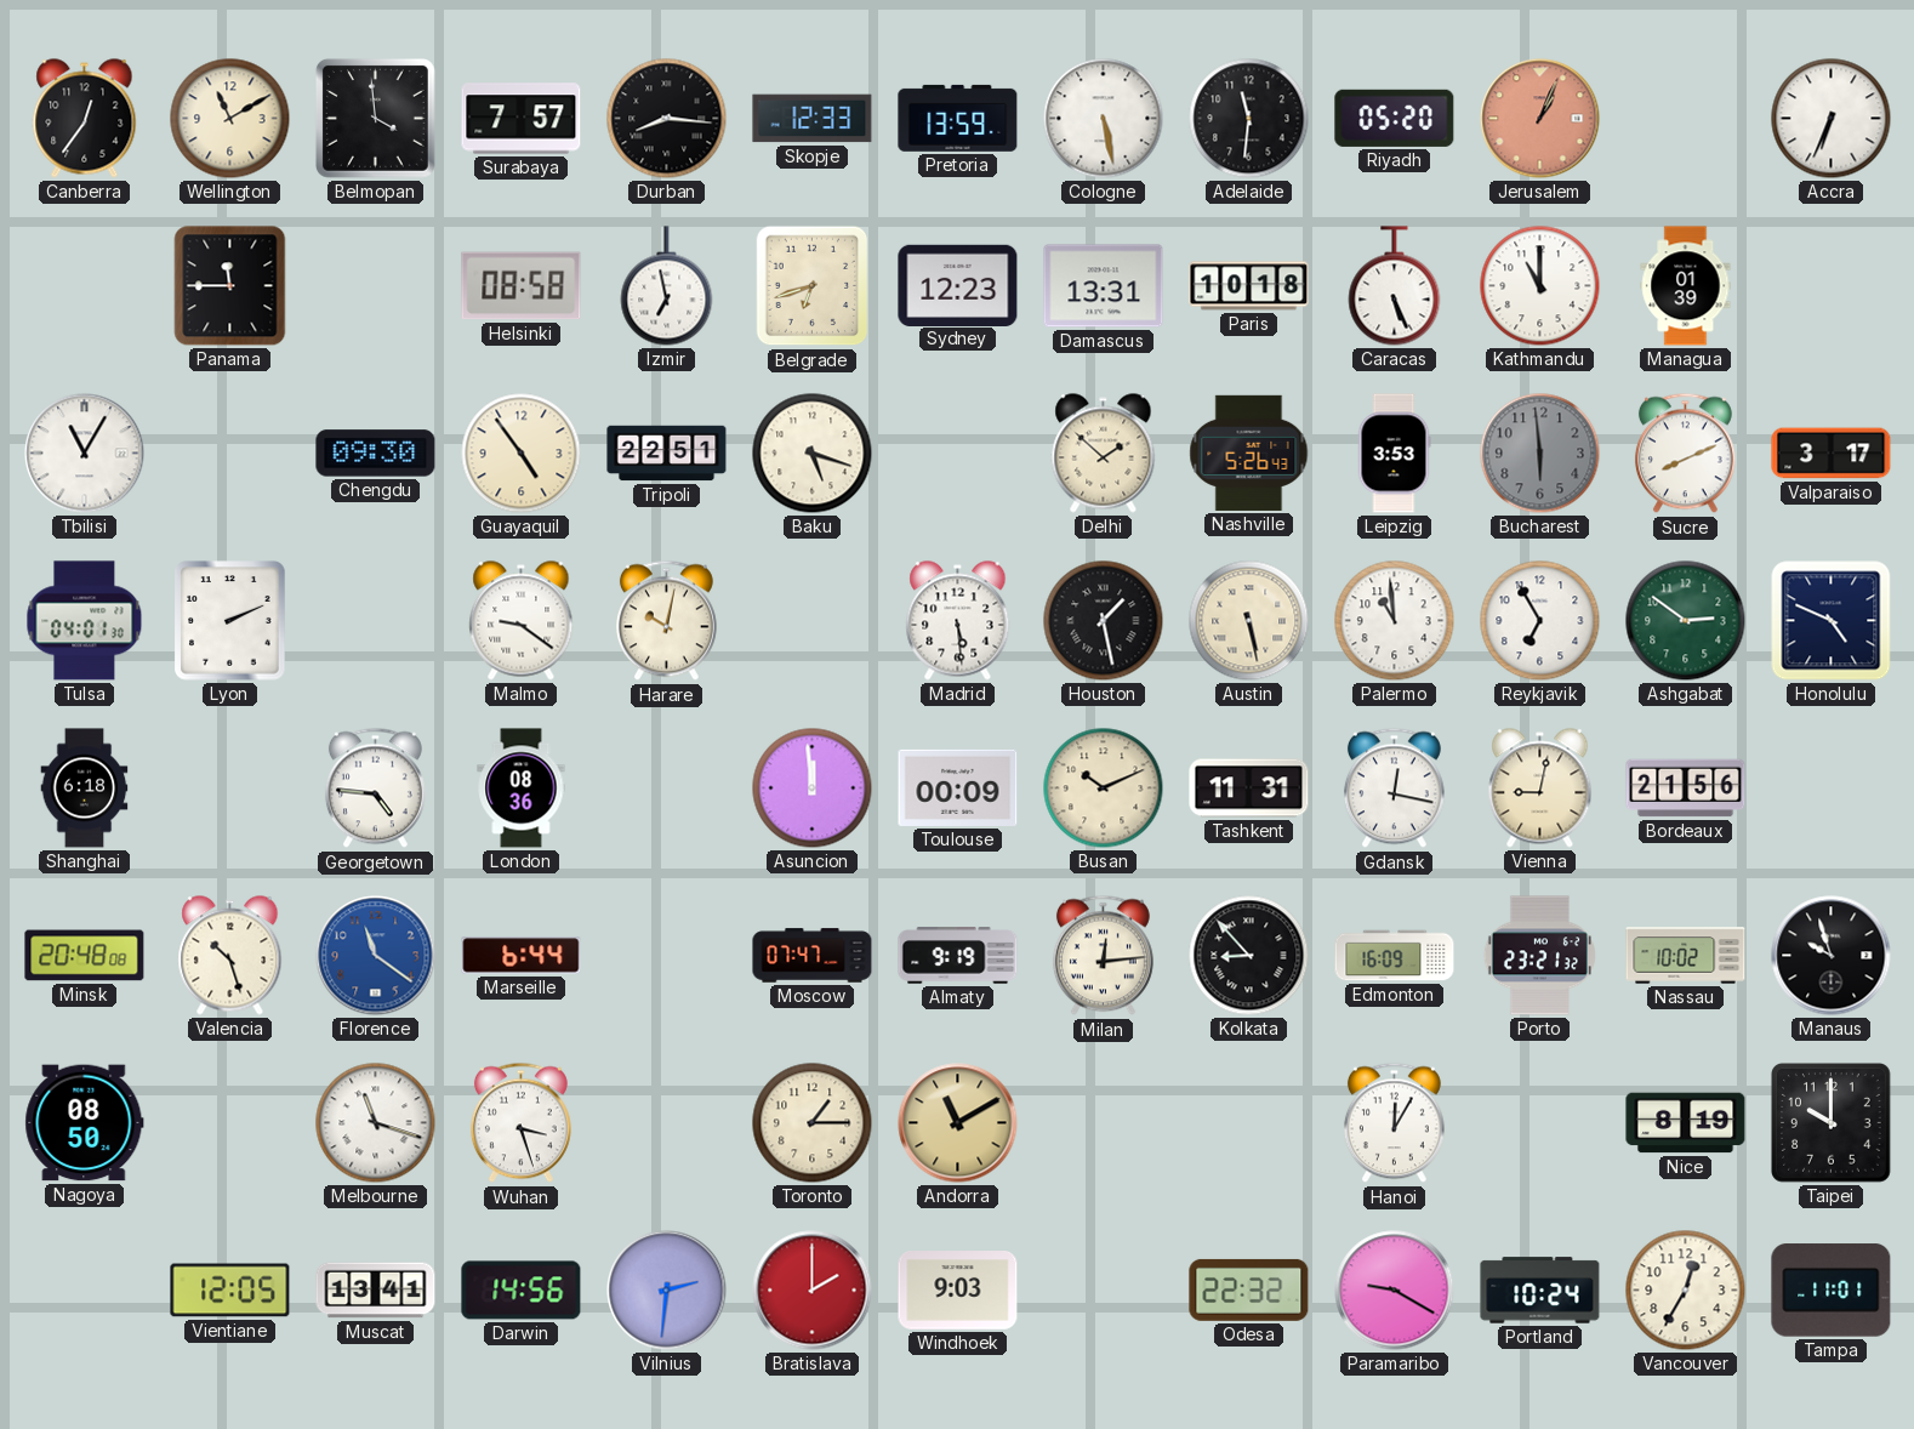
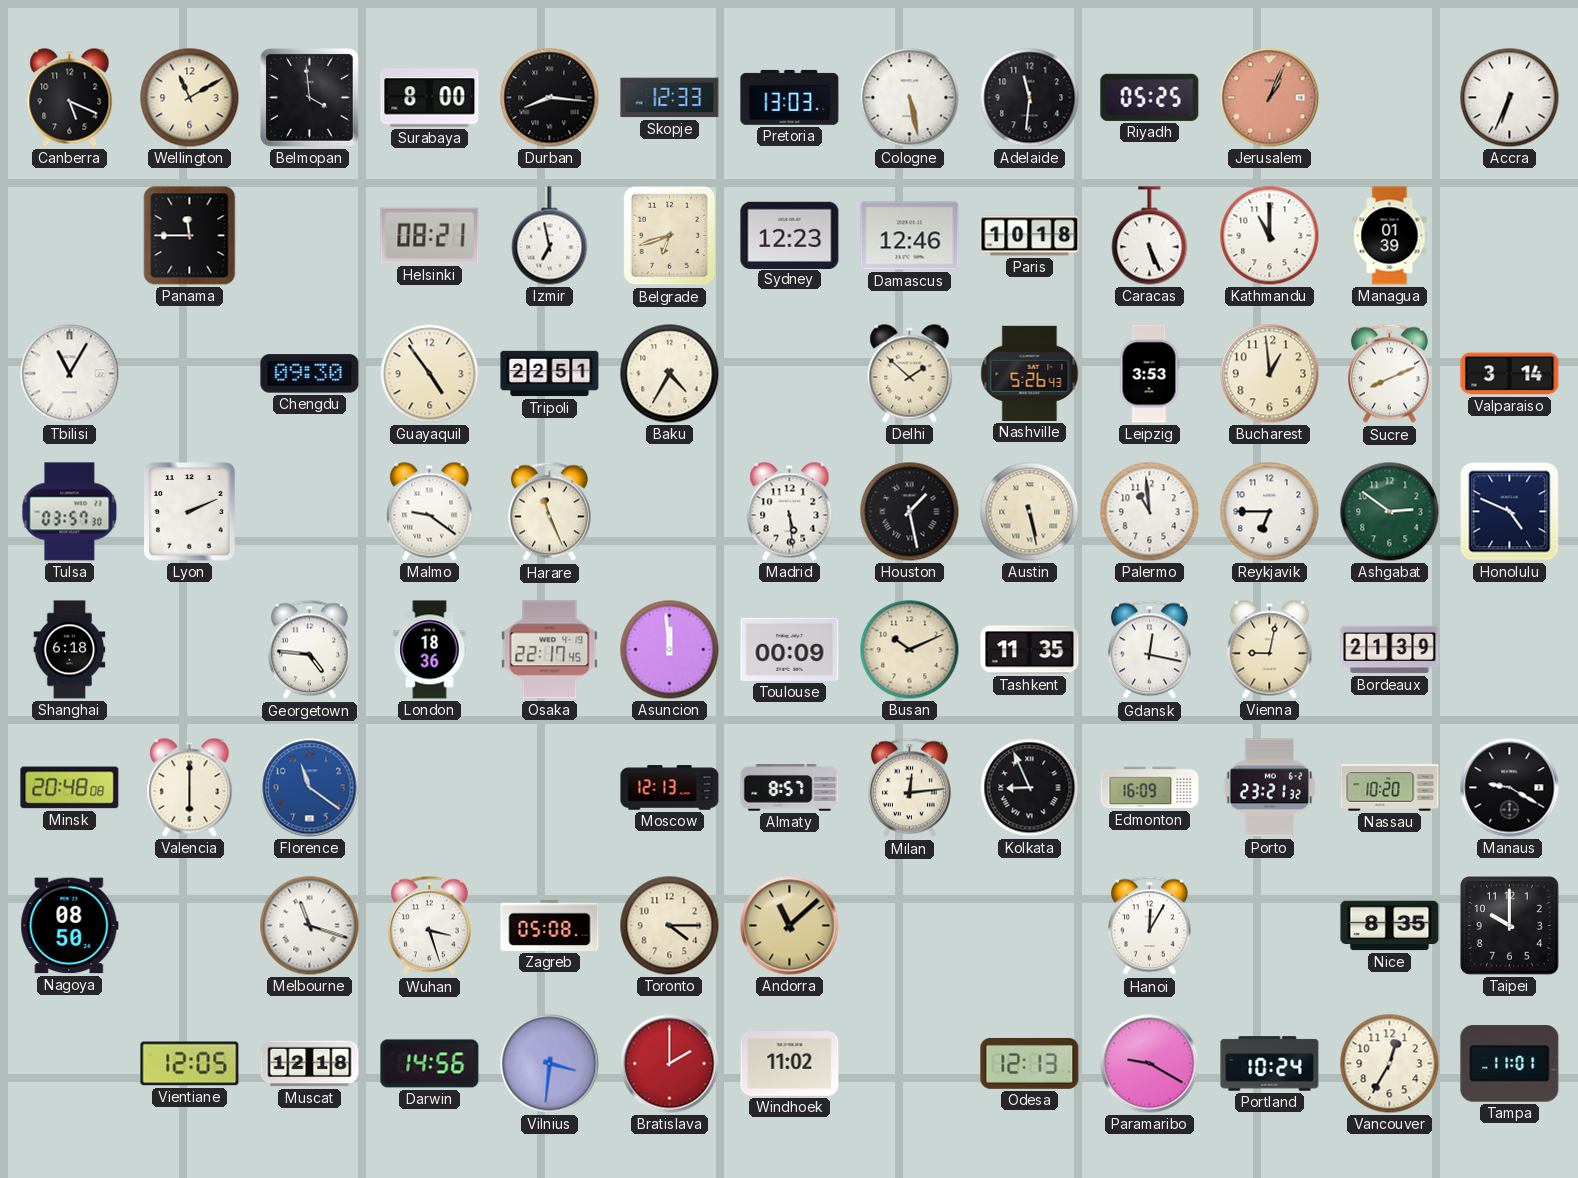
Canberra: 12:36 -> 5:19 (70, 98)
Surabaya: 7:57 -> 8:00 (430, 98)
Pretoria: 13:59 -> 13:03 (790, 97)
Riyadh: 05:20 -> 05:25 (1150, 97)
Helsinki: 08:58 -> 08:21 (430, 236)
Damascus: 13:31 -> 12:46 (910, 236)
Baku: 5:18 -> 4:35 (670, 374)
Bucharest: 5:59 -> 12:59 (1270, 374)
Bucharest dial: grey -> cream (1270, 374)
Valparaiso: 3:17 -> 3:14 (1510, 374)
Tulsa: 04:01 -> 03:57 (70, 512)
Harare: 10:02 -> 11:26 (549, 512)
Reykjavik: 6:55 -> 6:45 (1270, 512)
London: 08:36 -> 18:36 (430, 650)
Osaka: none -> 22:17 (550, 650)
Tashkent: 11:31 -> 11:35 (1030, 650)
Bordeaux: 21:56 -> 21:39 (1390, 650)
Valencia: 10:27 -> 6:00 (190, 788)
Marseille: 6:44 -> none (522, 956)
Moscow: 07:47 -> 12:13 (670, 788)
Almaty: 9:19 -> 8:57 (790, 788)
Kolkata: 8:53 -> 8:56 (1030, 788)
Nassau: 10:02 -> 10:20 (1390, 788)
Manaus: 9:57 -> 9:20 (1510, 788)
Zagreb: none -> 05:08 (550, 925)
Toronto: 1:15 -> 4:15 (670, 926)
Andorra: 11:10 -> 11:08 (790, 926)
Nice: 8:19 -> 8:35 (1390, 926)
Muscat: 13:41 -> 12:18 (310, 1064)
Vilnius: 2:31 -> 3:31 (550, 1064)
Windhoek: 9:03 -> 11:02 (790, 1064)
Odesa: 22:32 -> 12:13 (1030, 1063)
